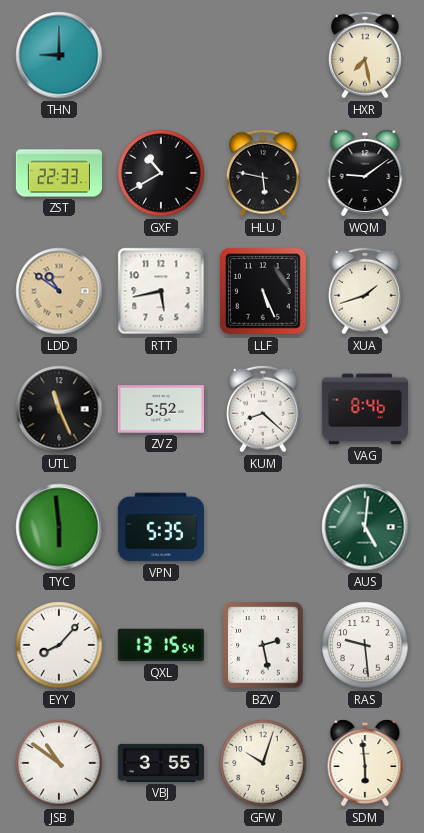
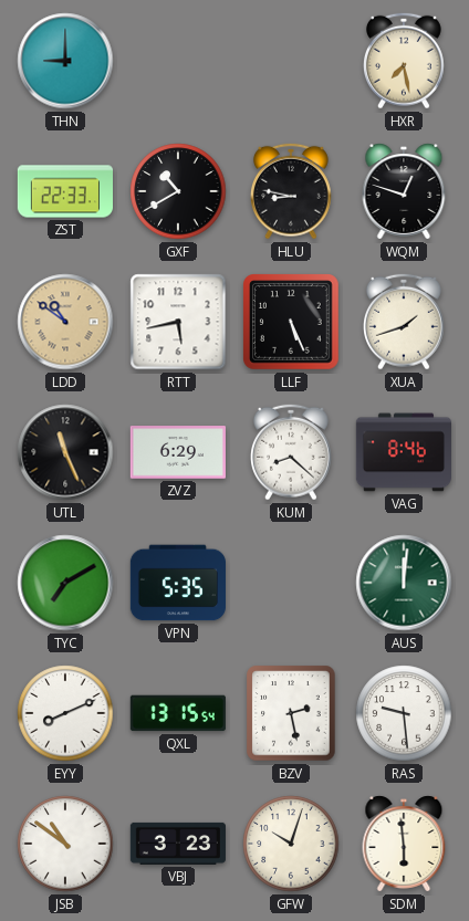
HLU: 5:47 -> 8:47 (292, 191)
WQM: 9:09 -> 12:48 (404, 191)
ZVZ: 5:52 -> 6:29 (178, 452)
TYC: 5:59 -> 7:10 (65, 583)
AUS: 5:01 -> 12:01 (404, 583)
EYY: 8:07 -> 8:11 (65, 713)
VBJ: 3:55 -> 3:23 (178, 844)
